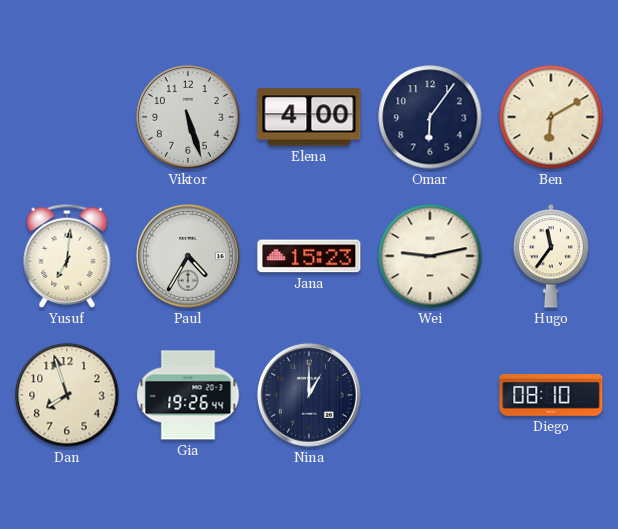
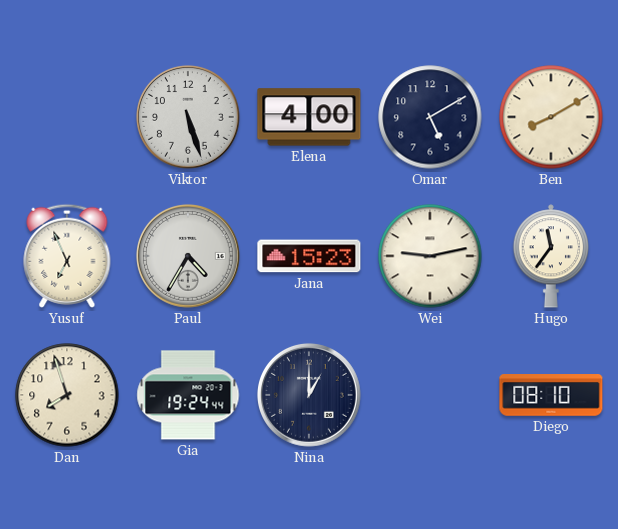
Omar: 6:06 -> 5:10 (430, 117)
Ben: 6:10 -> 8:10 (551, 117)
Yusuf: 7:01 -> 6:56 (67, 256)
Gia: 19:26 -> 19:24 (188, 395)
